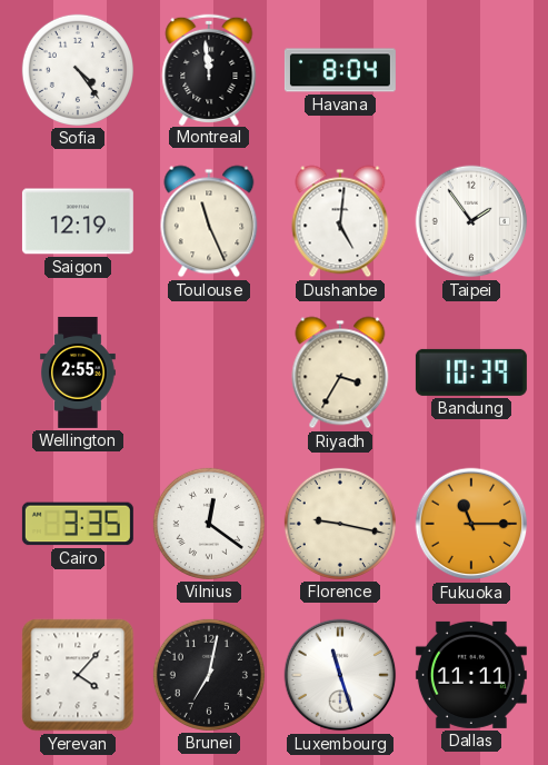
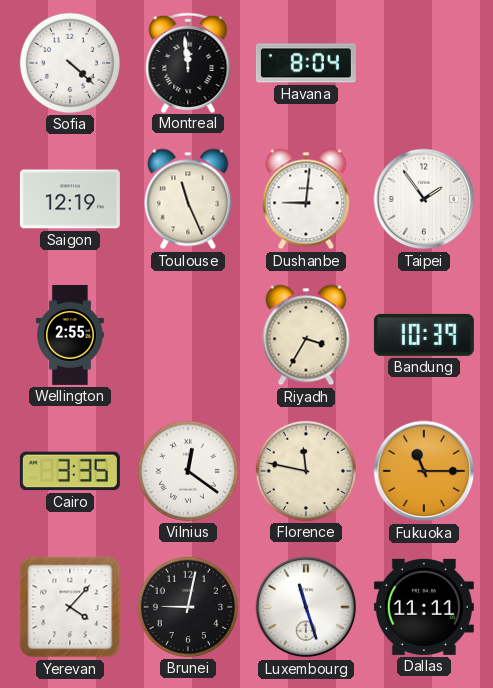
Sofia: 4:24 -> 4:22 (70, 63)
Dushanbe: 5:01 -> 9:01 (306, 199)
Florence: 9:17 -> 11:47 (306, 471)
Brunei: 7:02 -> 9:02 (188, 607)
